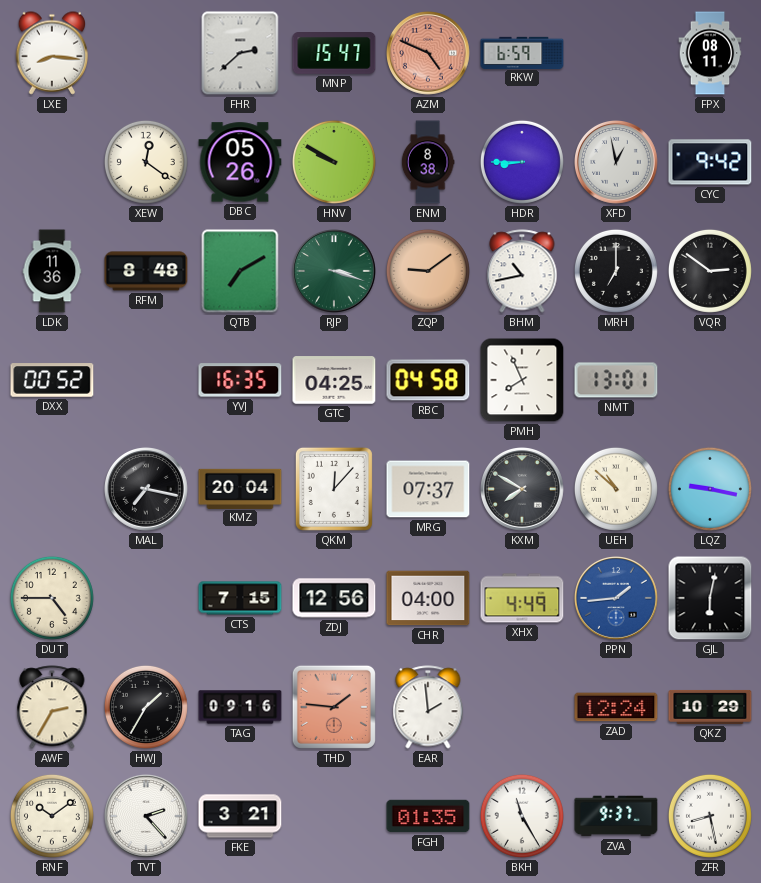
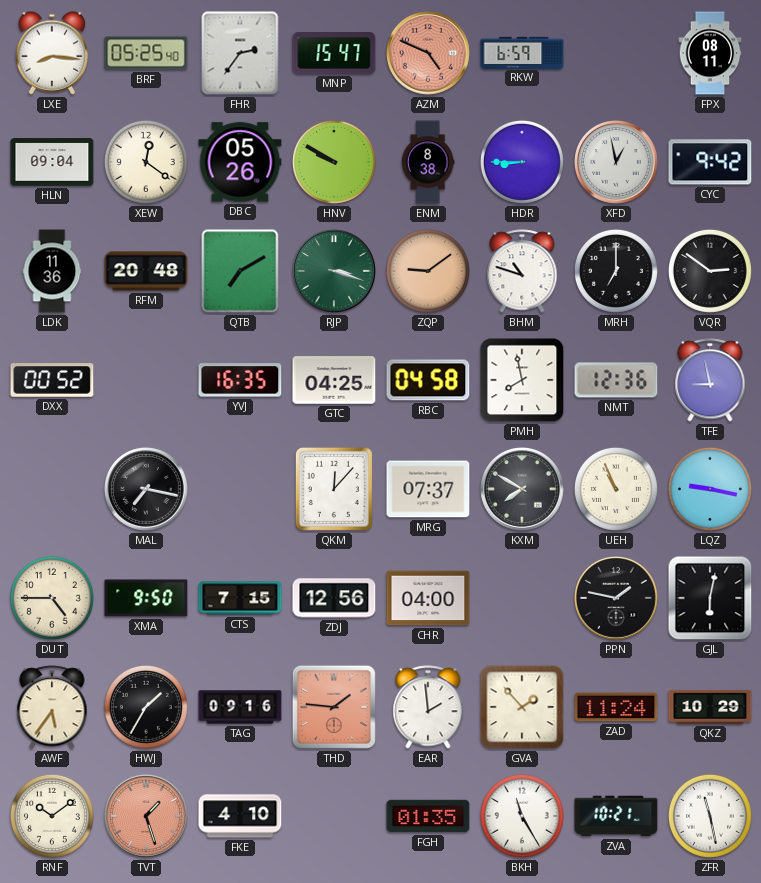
BRF: none -> 05:25 (146, 53)
FHR: 2:38 -> 2:36 (240, 53)
HLN: none -> 09:04 (52, 162)
RFM: 8:48 -> 20:48 (146, 271)
BHM: 10:43 -> 10:48 (522, 271)
PMH: 7:56 -> 7:58 (522, 380)
NMT: 13:01 -> 12:36 (616, 380)
TFE: none -> 8:58 (710, 380)
KMZ: 20:04 -> none (240, 488)
UEH: 10:52 -> 10:56 (616, 489)
XMA: none -> 9:50 (146, 598)
XHX: 4:49 -> none (522, 598)
PPN: 1:44 -> 1:47 (617, 599)
PPN dial: blue -> black (617, 599)
AWF: 2:35 -> 5:36 (52, 707)
GVA: none -> 1:53 (522, 707)
ZAD: 12:24 -> 11:24 (616, 707)
TVT: 2:23 -> 1:27 (147, 817)
TVT dial: white -> salmon (147, 817)
FKE: 3:21 -> 4:10 (240, 816)
ZVA: 9:37 -> 10:21 (616, 816)
ZFR: 8:28 -> 11:28 (710, 816)
